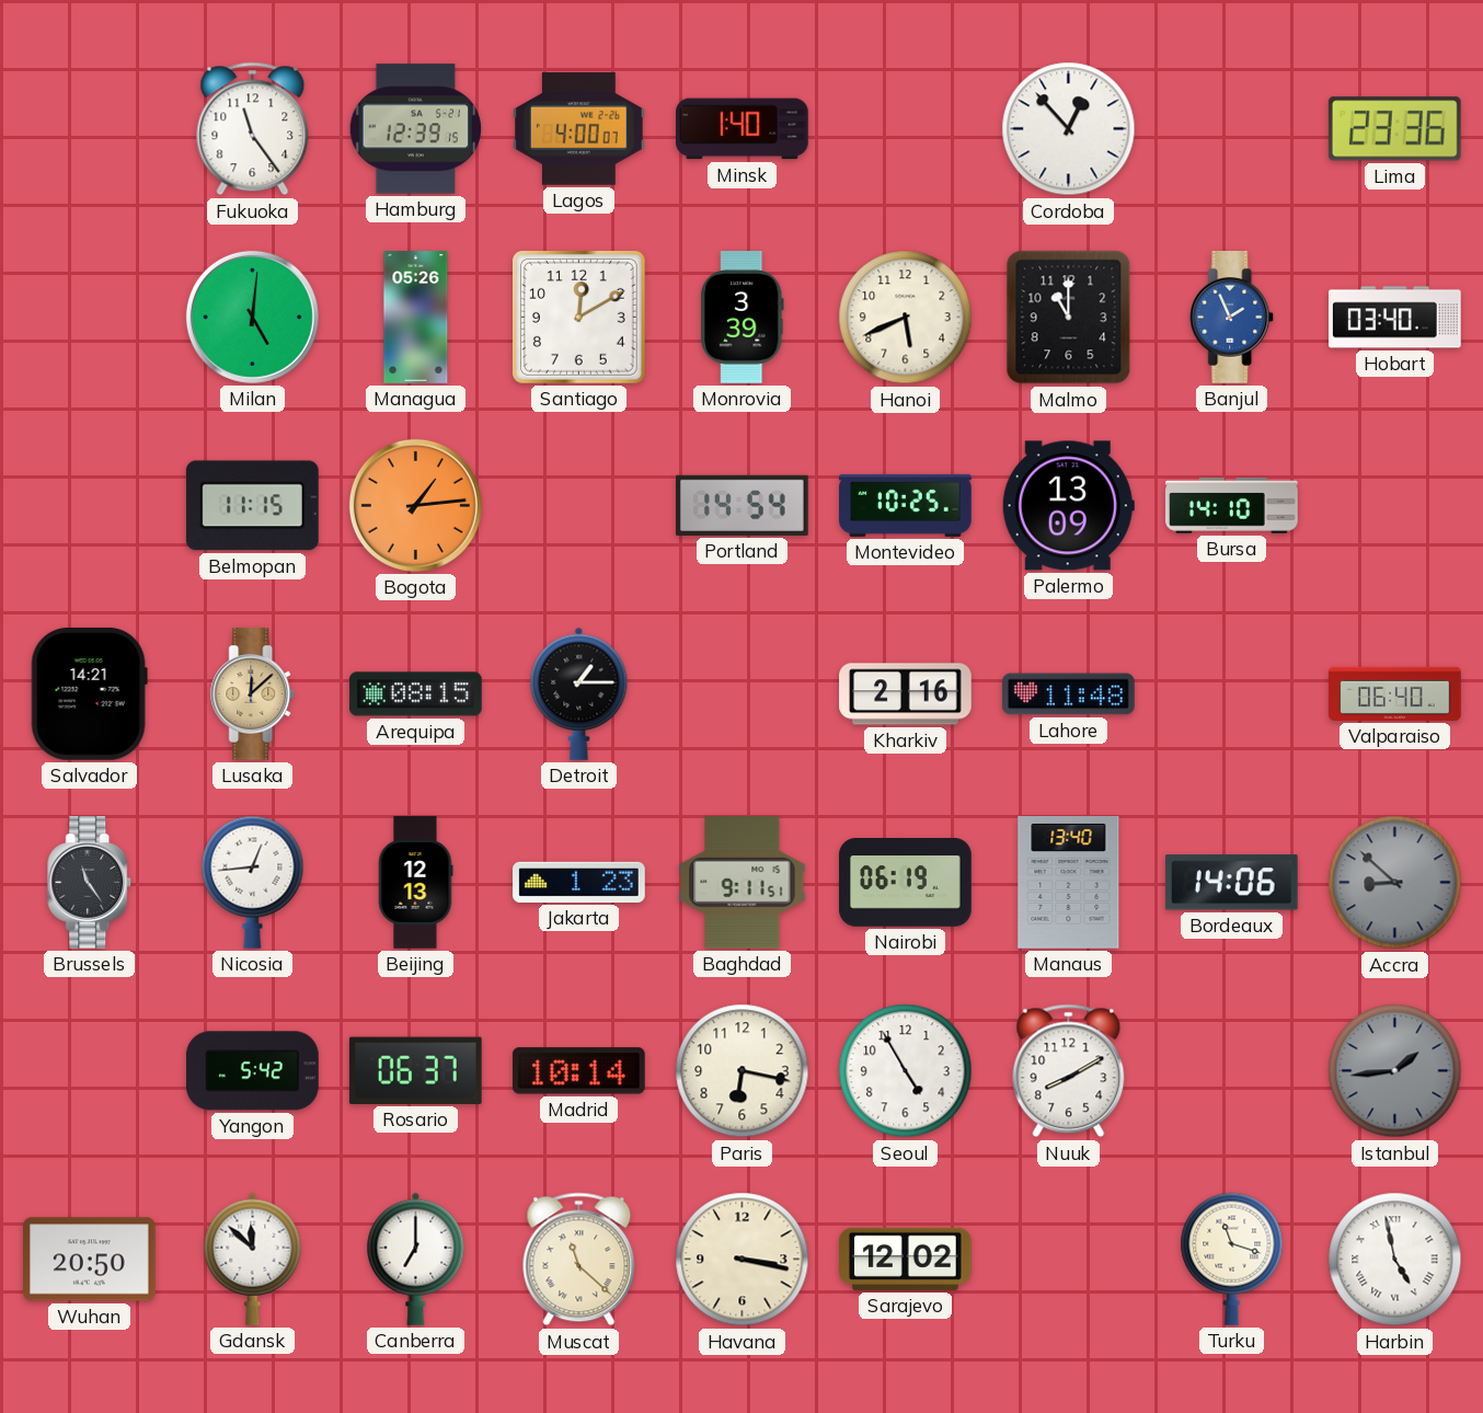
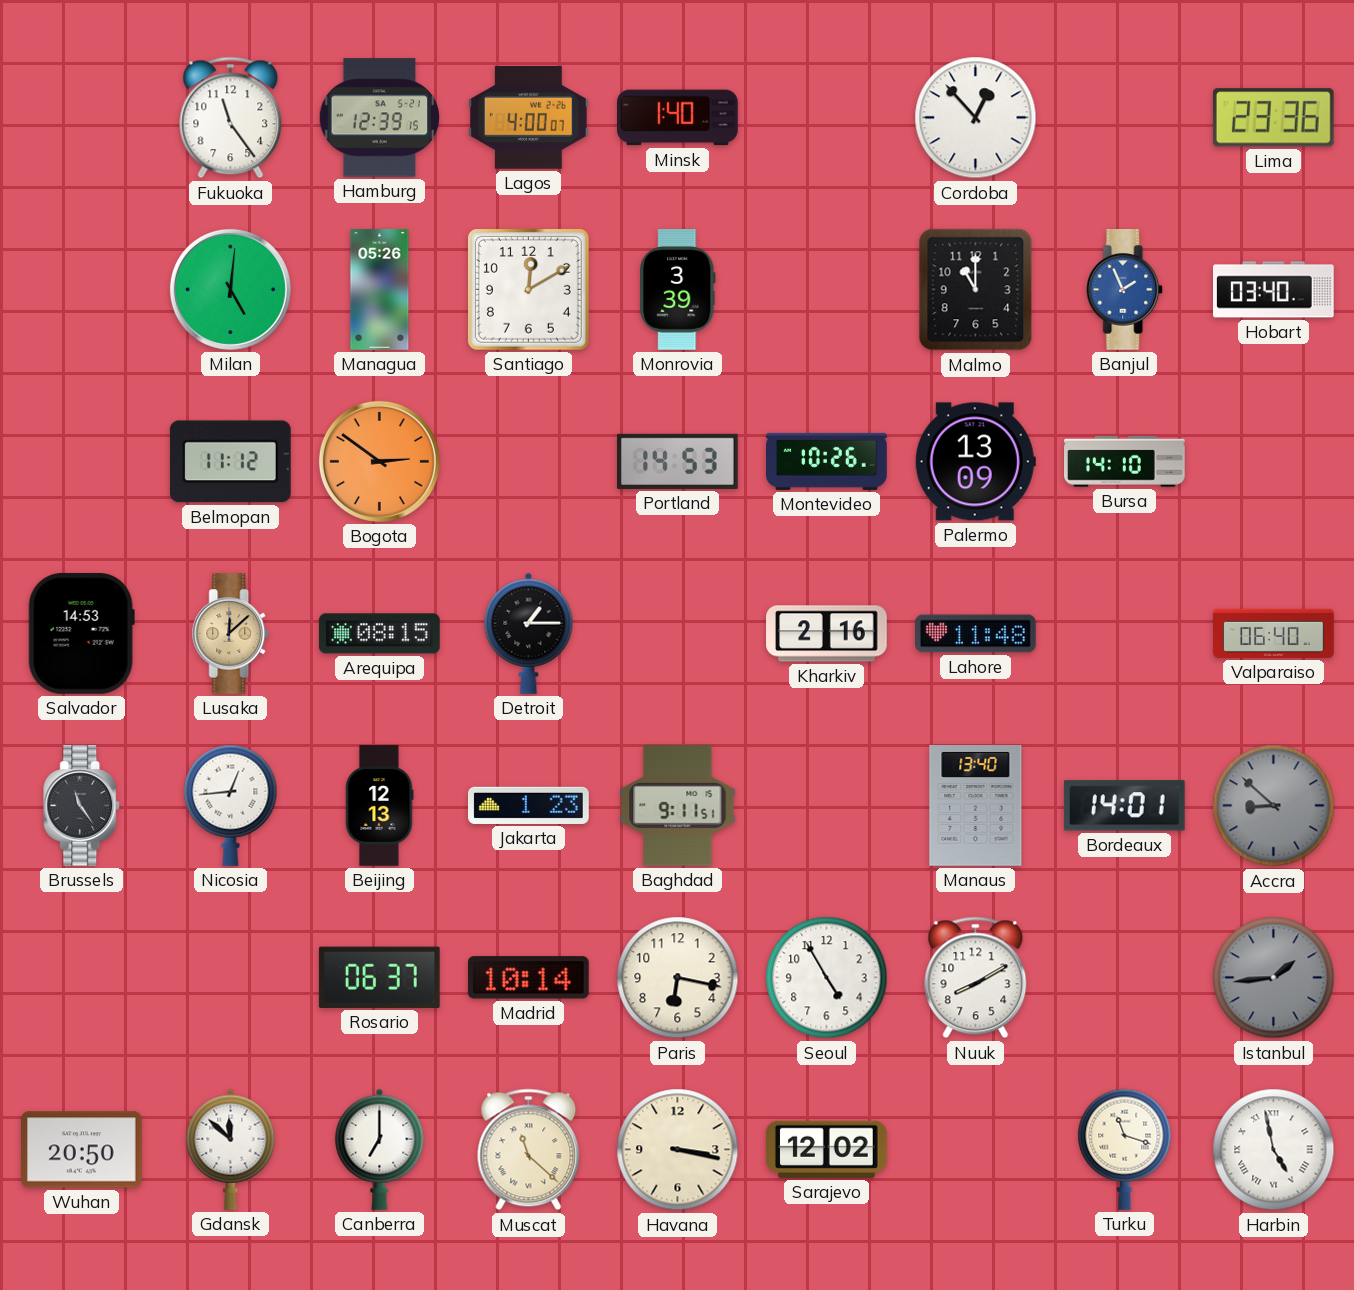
Hanoi: 5:41 -> none (906, 318)
Belmopan: 11:15 -> 11:12 (230, 462)
Bogota: 1:14 -> 2:51 (379, 461)
Portland: 14:54 -> 14:53 (678, 461)
Montevideo: 10:25 -> 10:26 (827, 461)
Salvador: 14:21 -> 14:53 (81, 633)
Nairobi: 06:19 -> none (906, 883)
Bordeaux: 14:06 -> 14:01 (1124, 806)
Yangon: 5:42 -> none (253, 1071)
